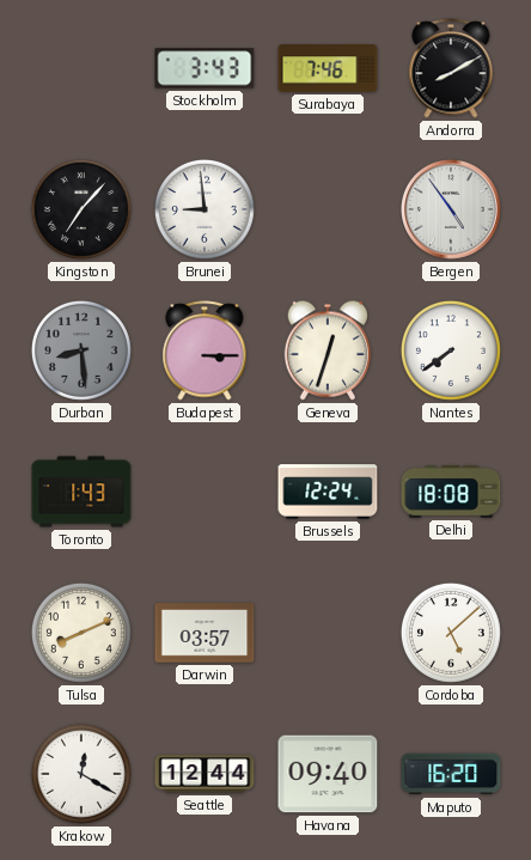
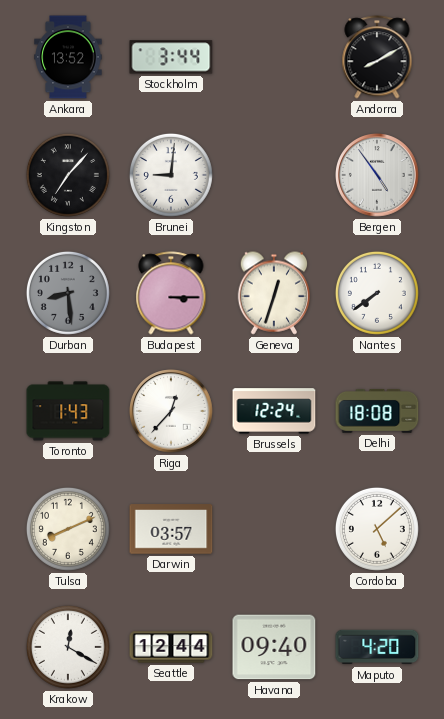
Ankara: none -> 13:52 (68, 57)
Stockholm: 3:43 -> 3:44 (171, 57)
Surabaya: 7:46 -> none (328, 68)
Brunei: 8:59 -> 9:01 (171, 175)
Riga: none -> 12:37 (172, 412)
Maputo: 16:20 -> 4:20 (377, 647)
